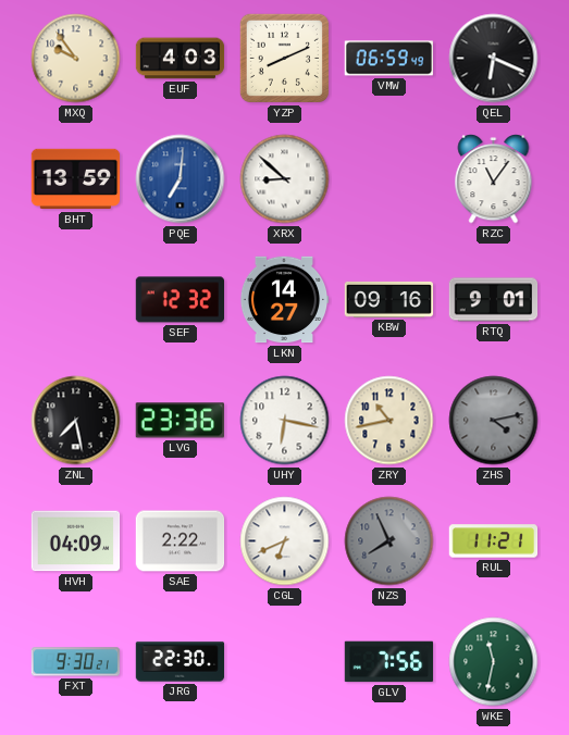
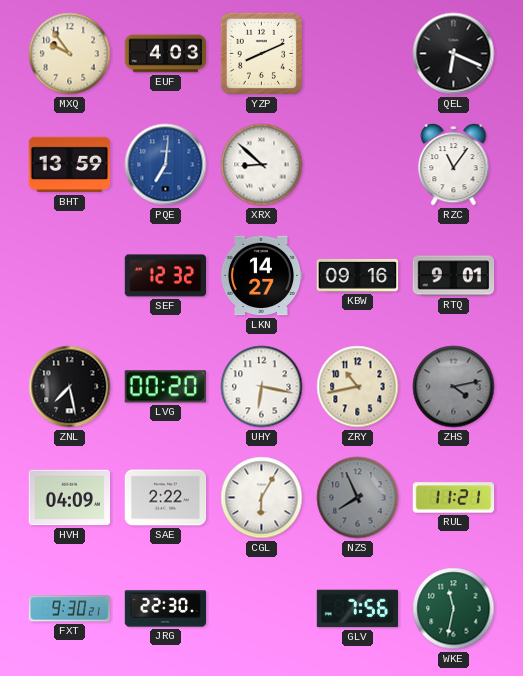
VMW: 06:59 -> none (388, 59)
LVG: 23:36 -> 00:20 (165, 387)
CGL: 6:41 -> 6:05 (262, 498)
